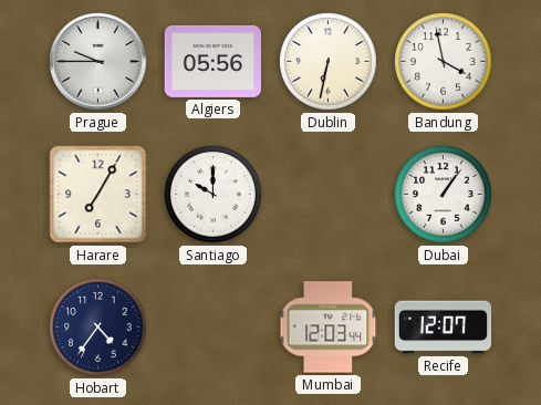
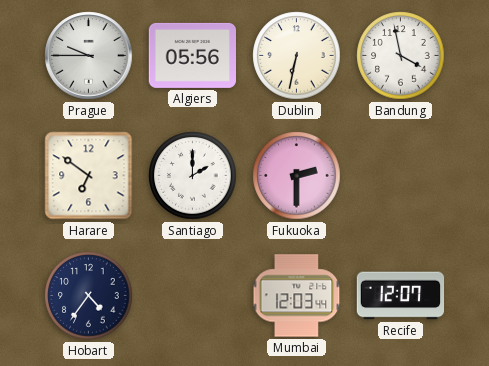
Harare: 7:05 -> 6:51 (89, 176)
Santiago: 10:00 -> 2:00 (193, 176)
Fukuoka: none -> 2:30 (297, 176)
Dubai: 1:06 -> none (444, 195)
